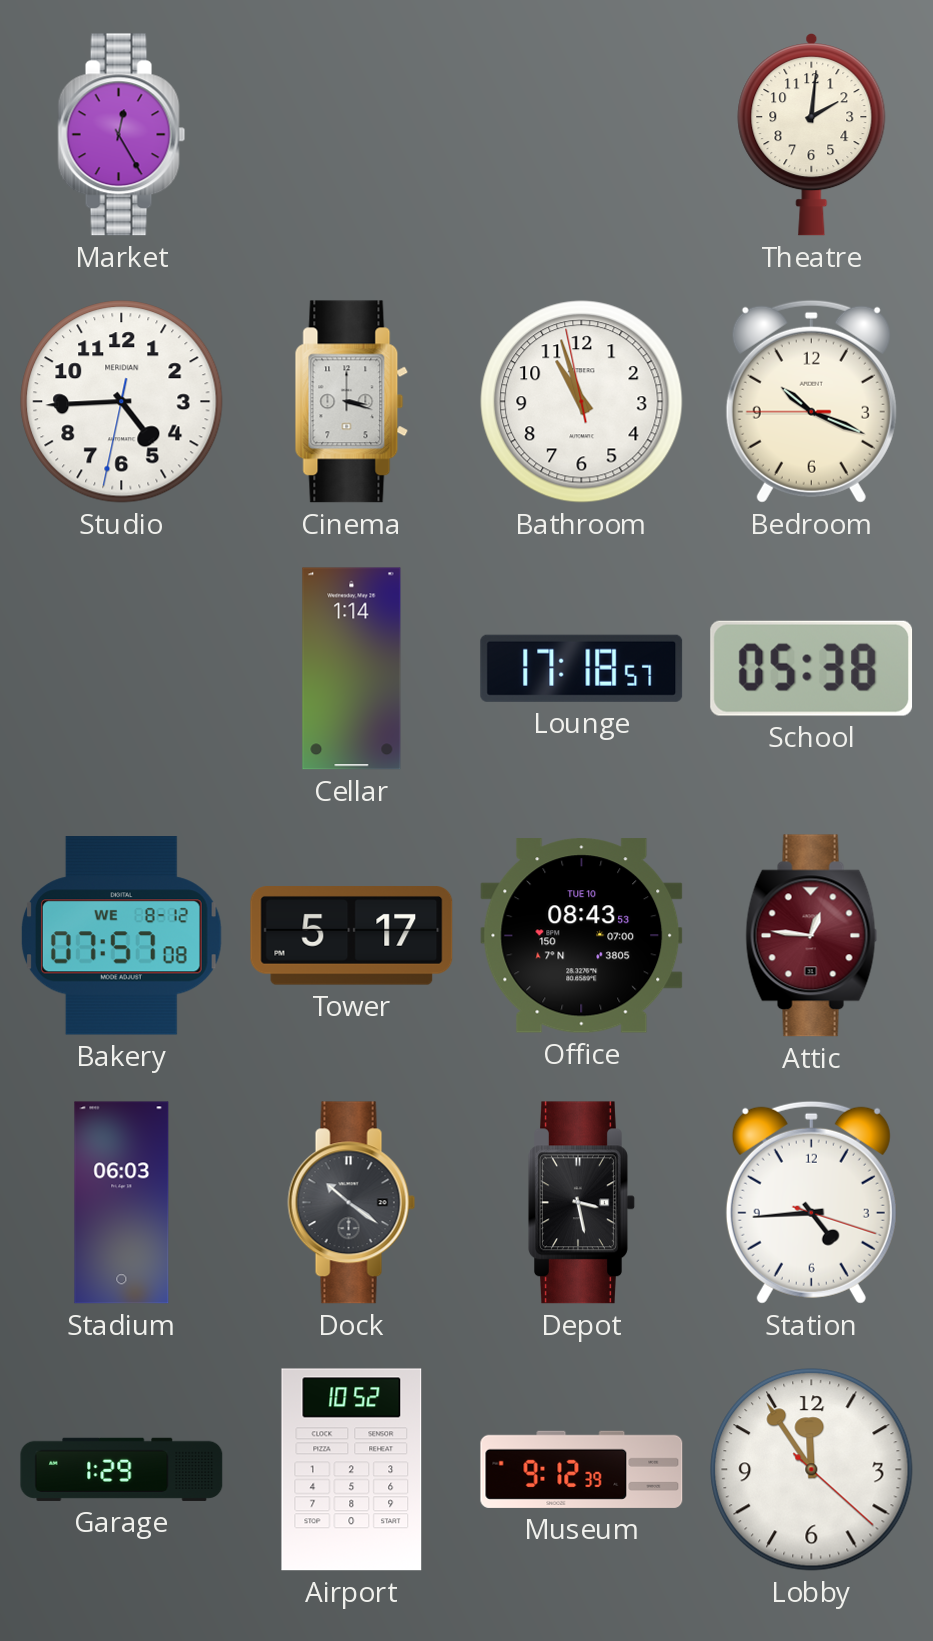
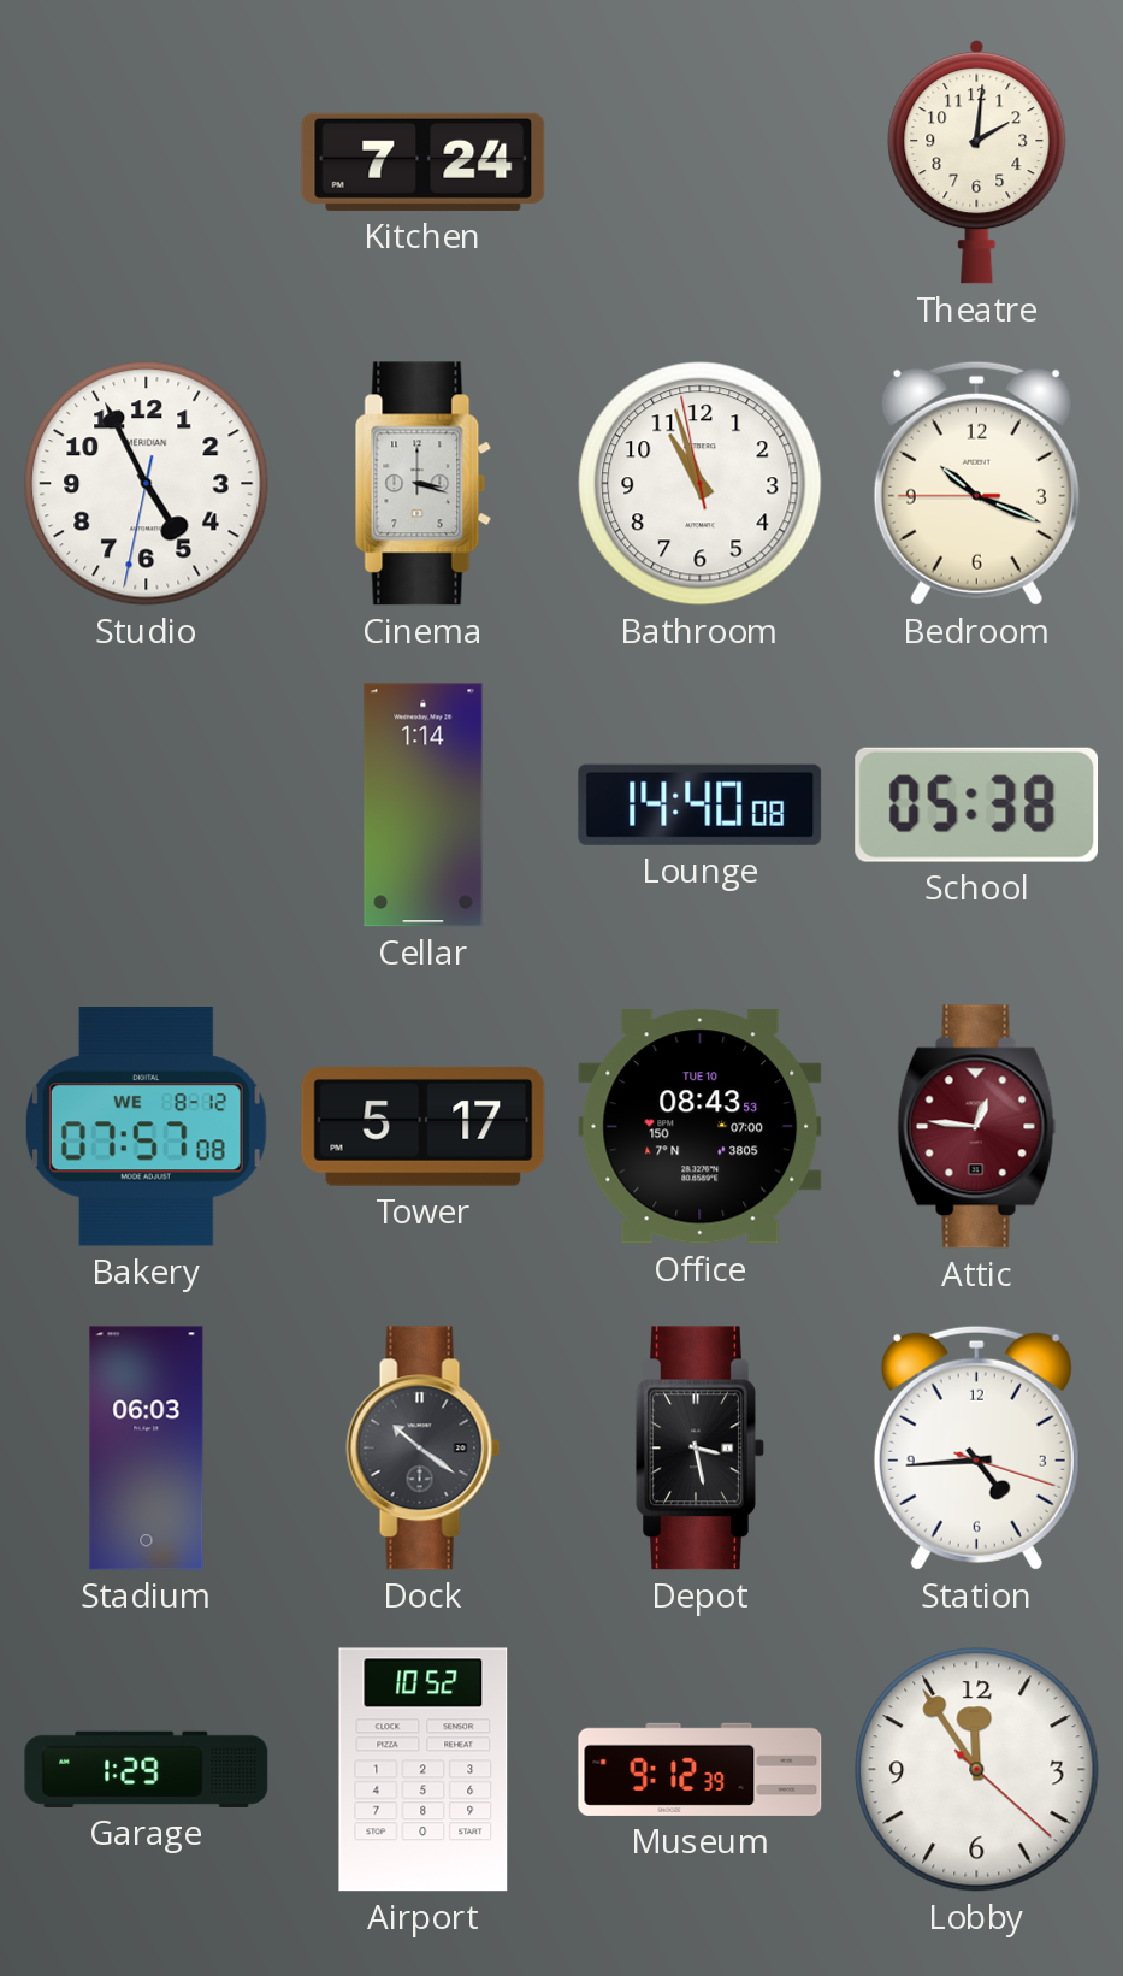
Market: 12:25 -> none (122, 135)
Kitchen: none -> 7:24 (424, 161)
Studio: 4:44 -> 4:55 (147, 484)
Lounge: 17:18 -> 14:40 (701, 804)
